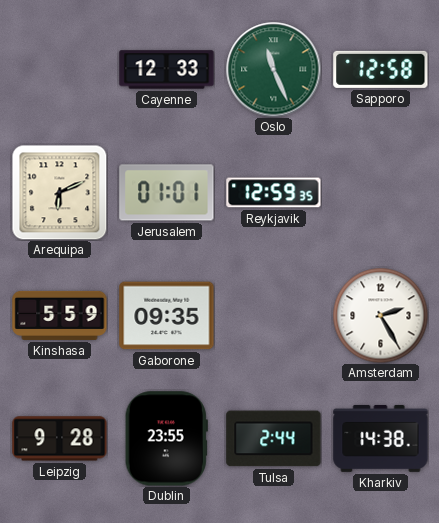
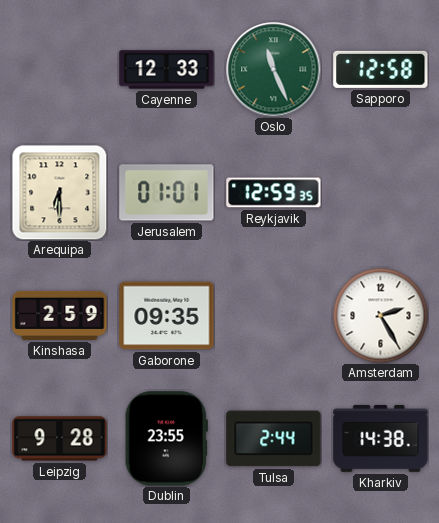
Arequipa: 6:11 -> 6:30 (59, 192)
Kinshasa: 5:59 -> 2:59 (60, 315)
